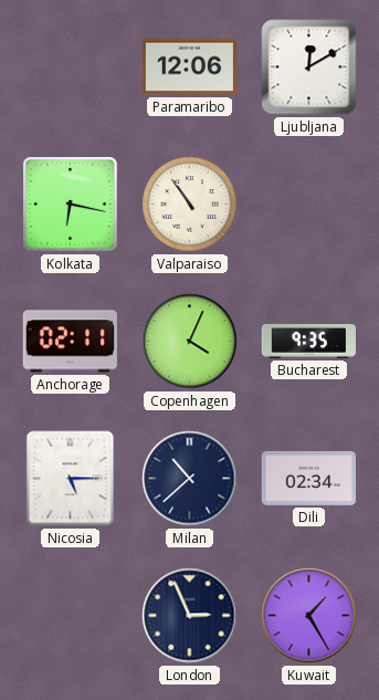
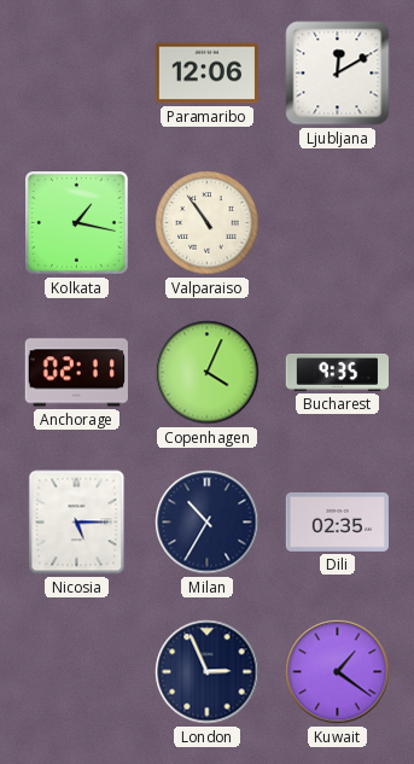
Kolkata: 6:17 -> 1:17 (77, 223)
Milan: 10:38 -> 10:35 (208, 523)
Dili: 02:34 -> 02:35 (337, 521)
Kuwait: 1:25 -> 1:21 (338, 672)
